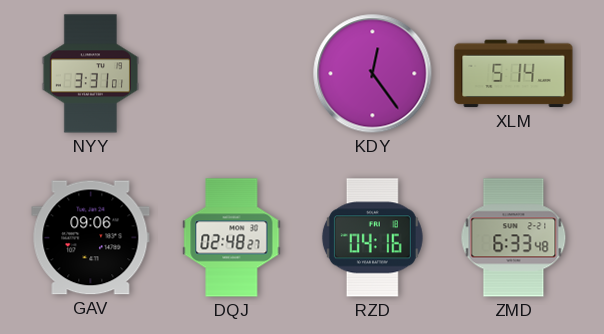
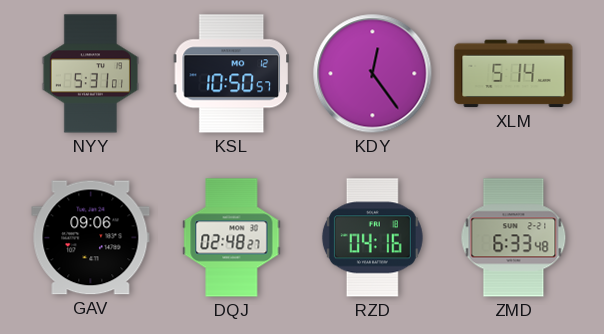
NYY: 3:31 -> 5:31 (90, 74)
KSL: none -> 10:50 (231, 74)
